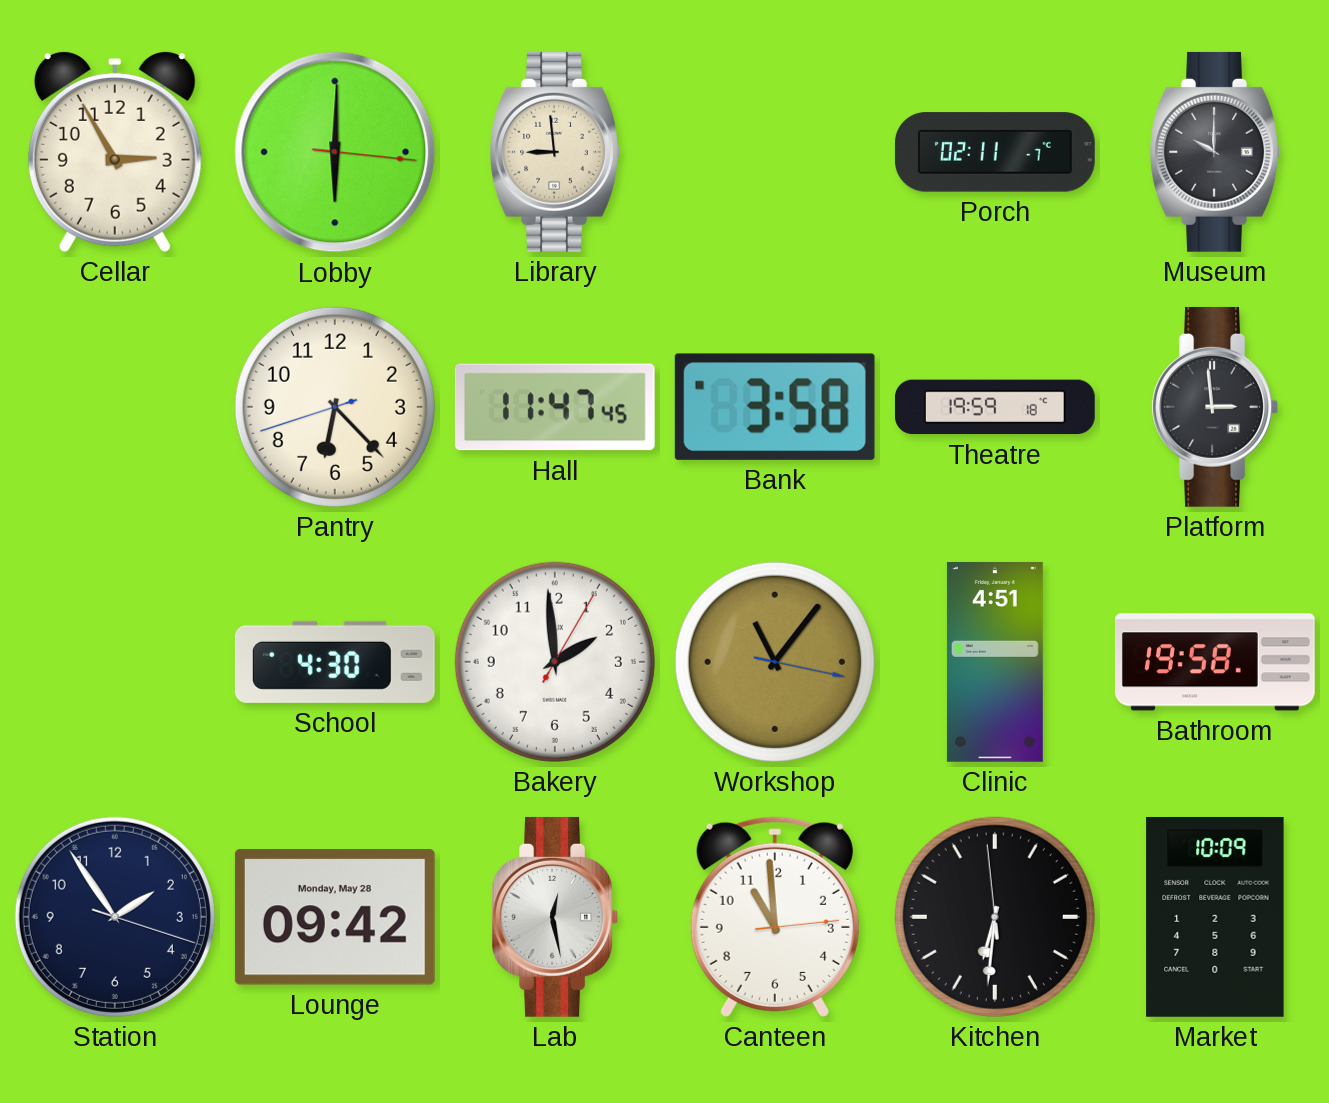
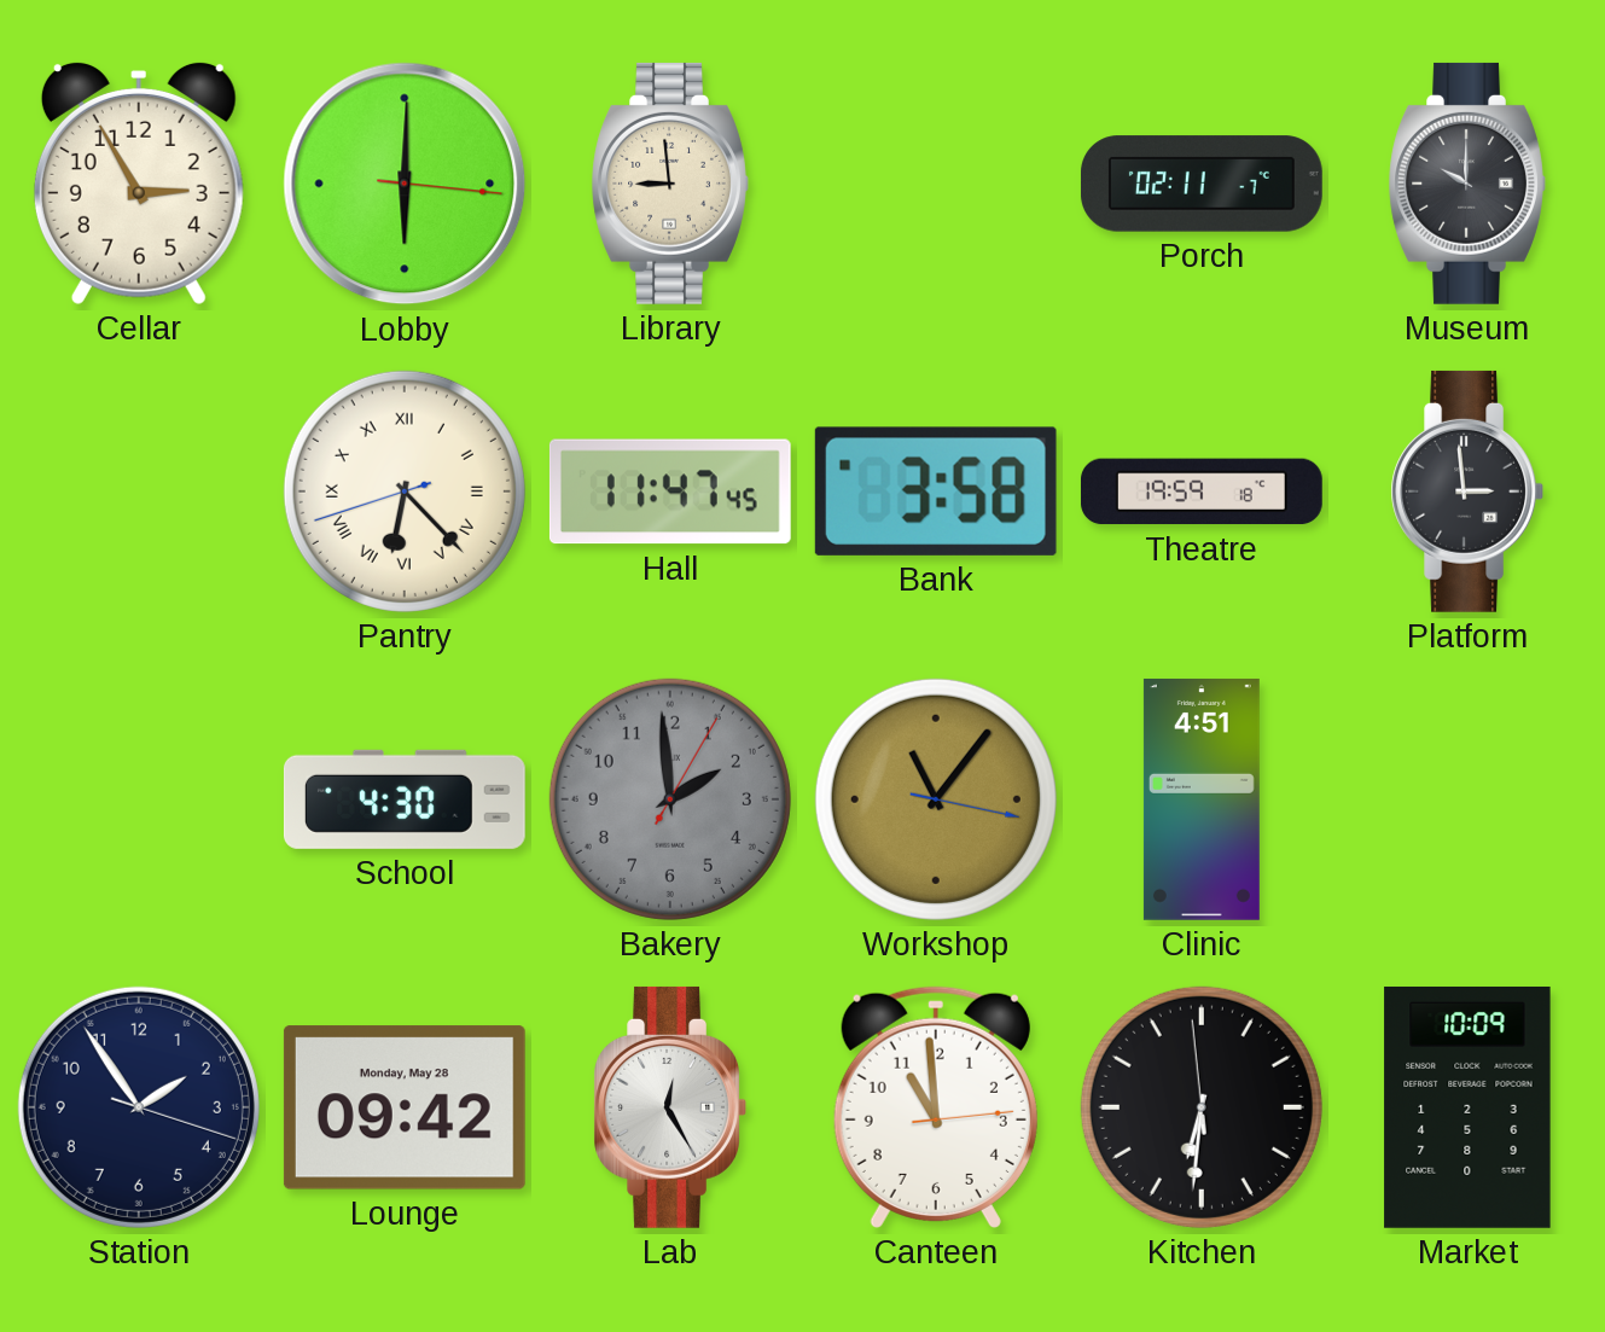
Pantry numerals: Arabic -> Roman (405, 491)
Bakery dial: white -> grey (670, 799)
Bathroom: 19:58 -> none (1215, 662)
Lab: 12:28 -> 12:25 (669, 1107)
